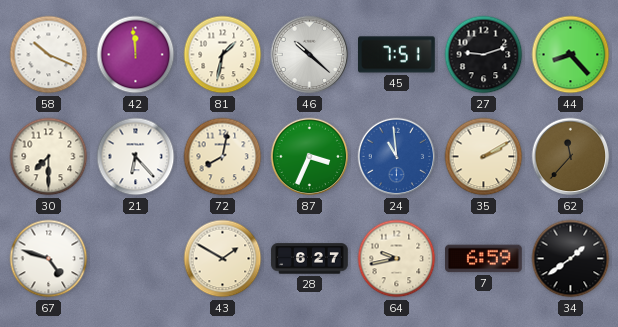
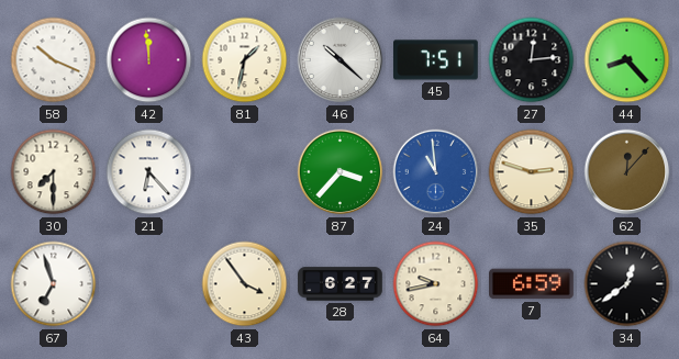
27: 9:12 -> 12:14 (532, 60)
72: 8:02 -> none (223, 157)
87: 3:34 -> 3:37 (341, 172)
35: 2:10 -> 2:48 (532, 172)
62: 11:37 -> 12:07 (627, 172)
67: 4:48 -> 6:57 (54, 284)
43: 1:50 -> 3:54 (245, 284)
34: 1:39 -> 12:39 (627, 284)
